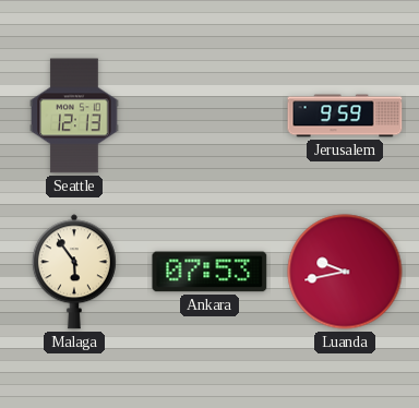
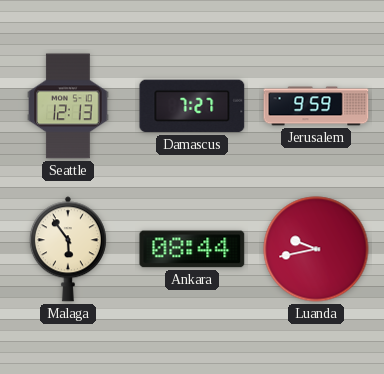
Damascus: none -> 7:27 (192, 106)
Ankara: 07:53 -> 08:44 (192, 249)
